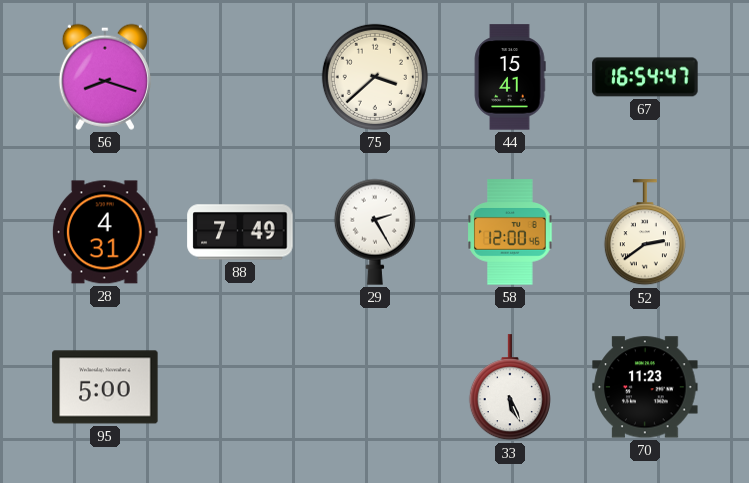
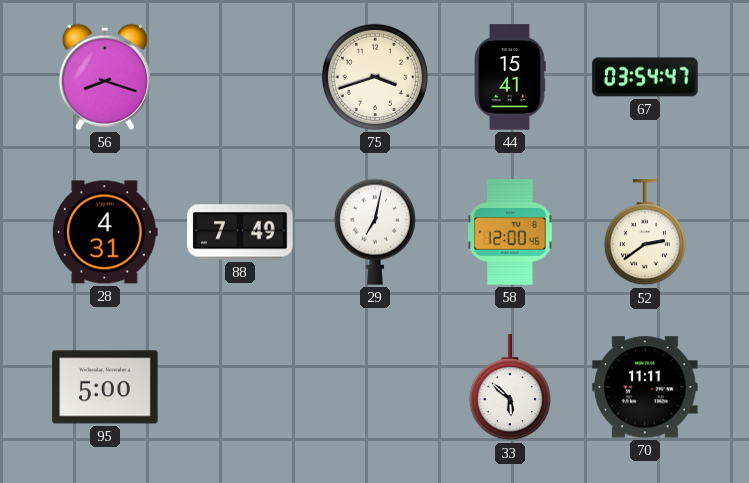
75: 3:38 -> 3:42 (375, 77)
67: 16:54 -> 03:54 (645, 77)
29: 2:25 -> 7:02 (375, 232)
33: 5:26 -> 5:52 (510, 388)
70: 11:23 -> 11:11 (645, 387)
